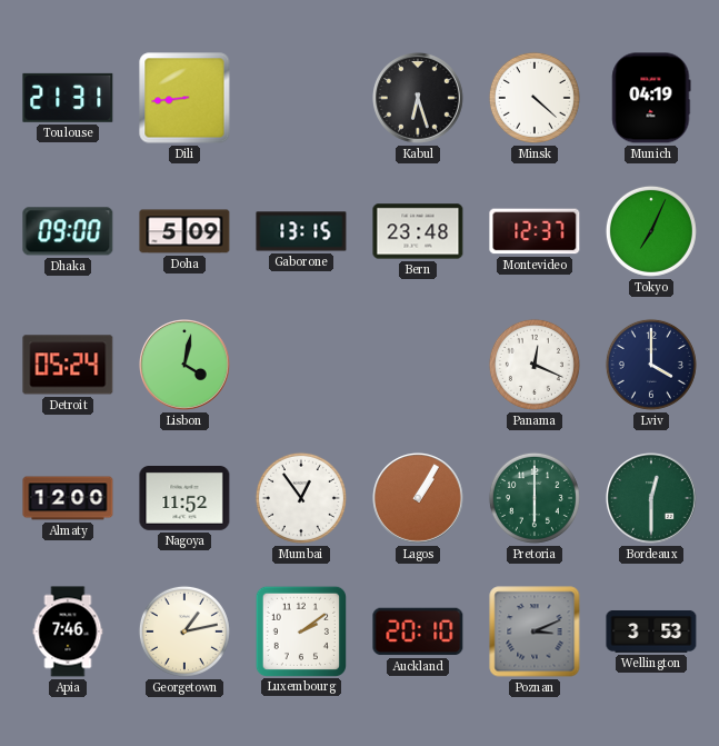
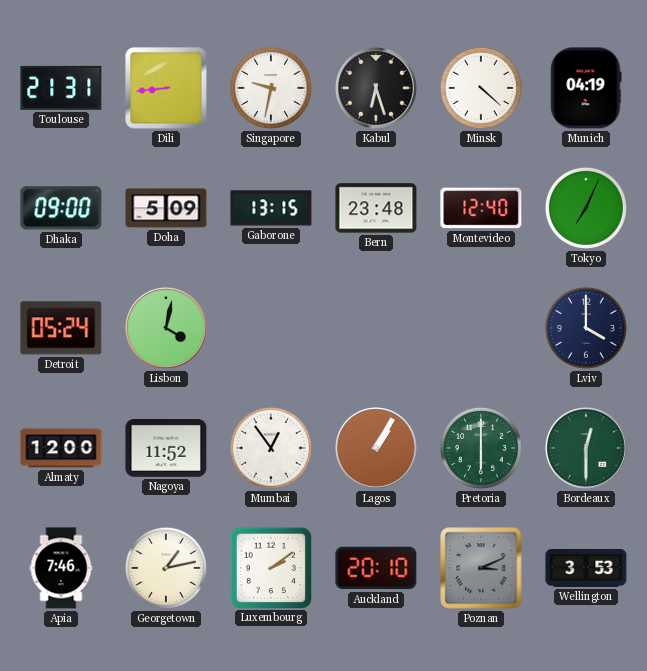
Singapore: none -> 9:32 (271, 88)
Montevideo: 12:37 -> 12:40 (481, 208)
Panama: 12:19 -> none (535, 365)
